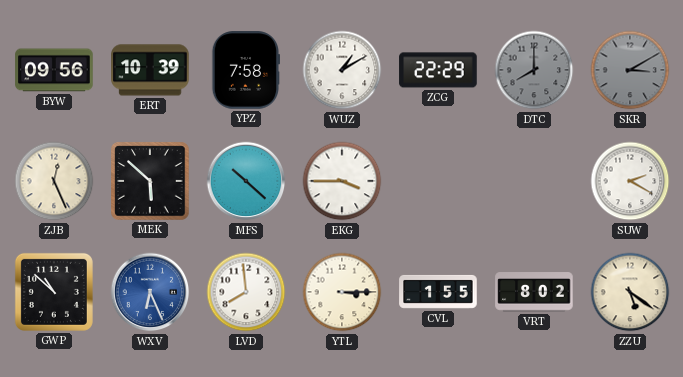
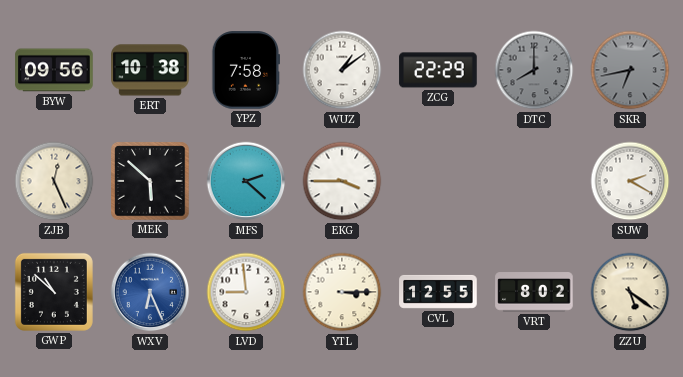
ERT: 10:39 -> 10:38 (150, 70)
WUZ: 1:10 -> 1:09 (342, 70)
SKR: 3:10 -> 6:43 (630, 70)
MFS: 10:22 -> 2:22 (246, 181)
LVD: 7:59 -> 8:59 (246, 292)
CVL: 1:55 -> 12:55 (438, 292)
